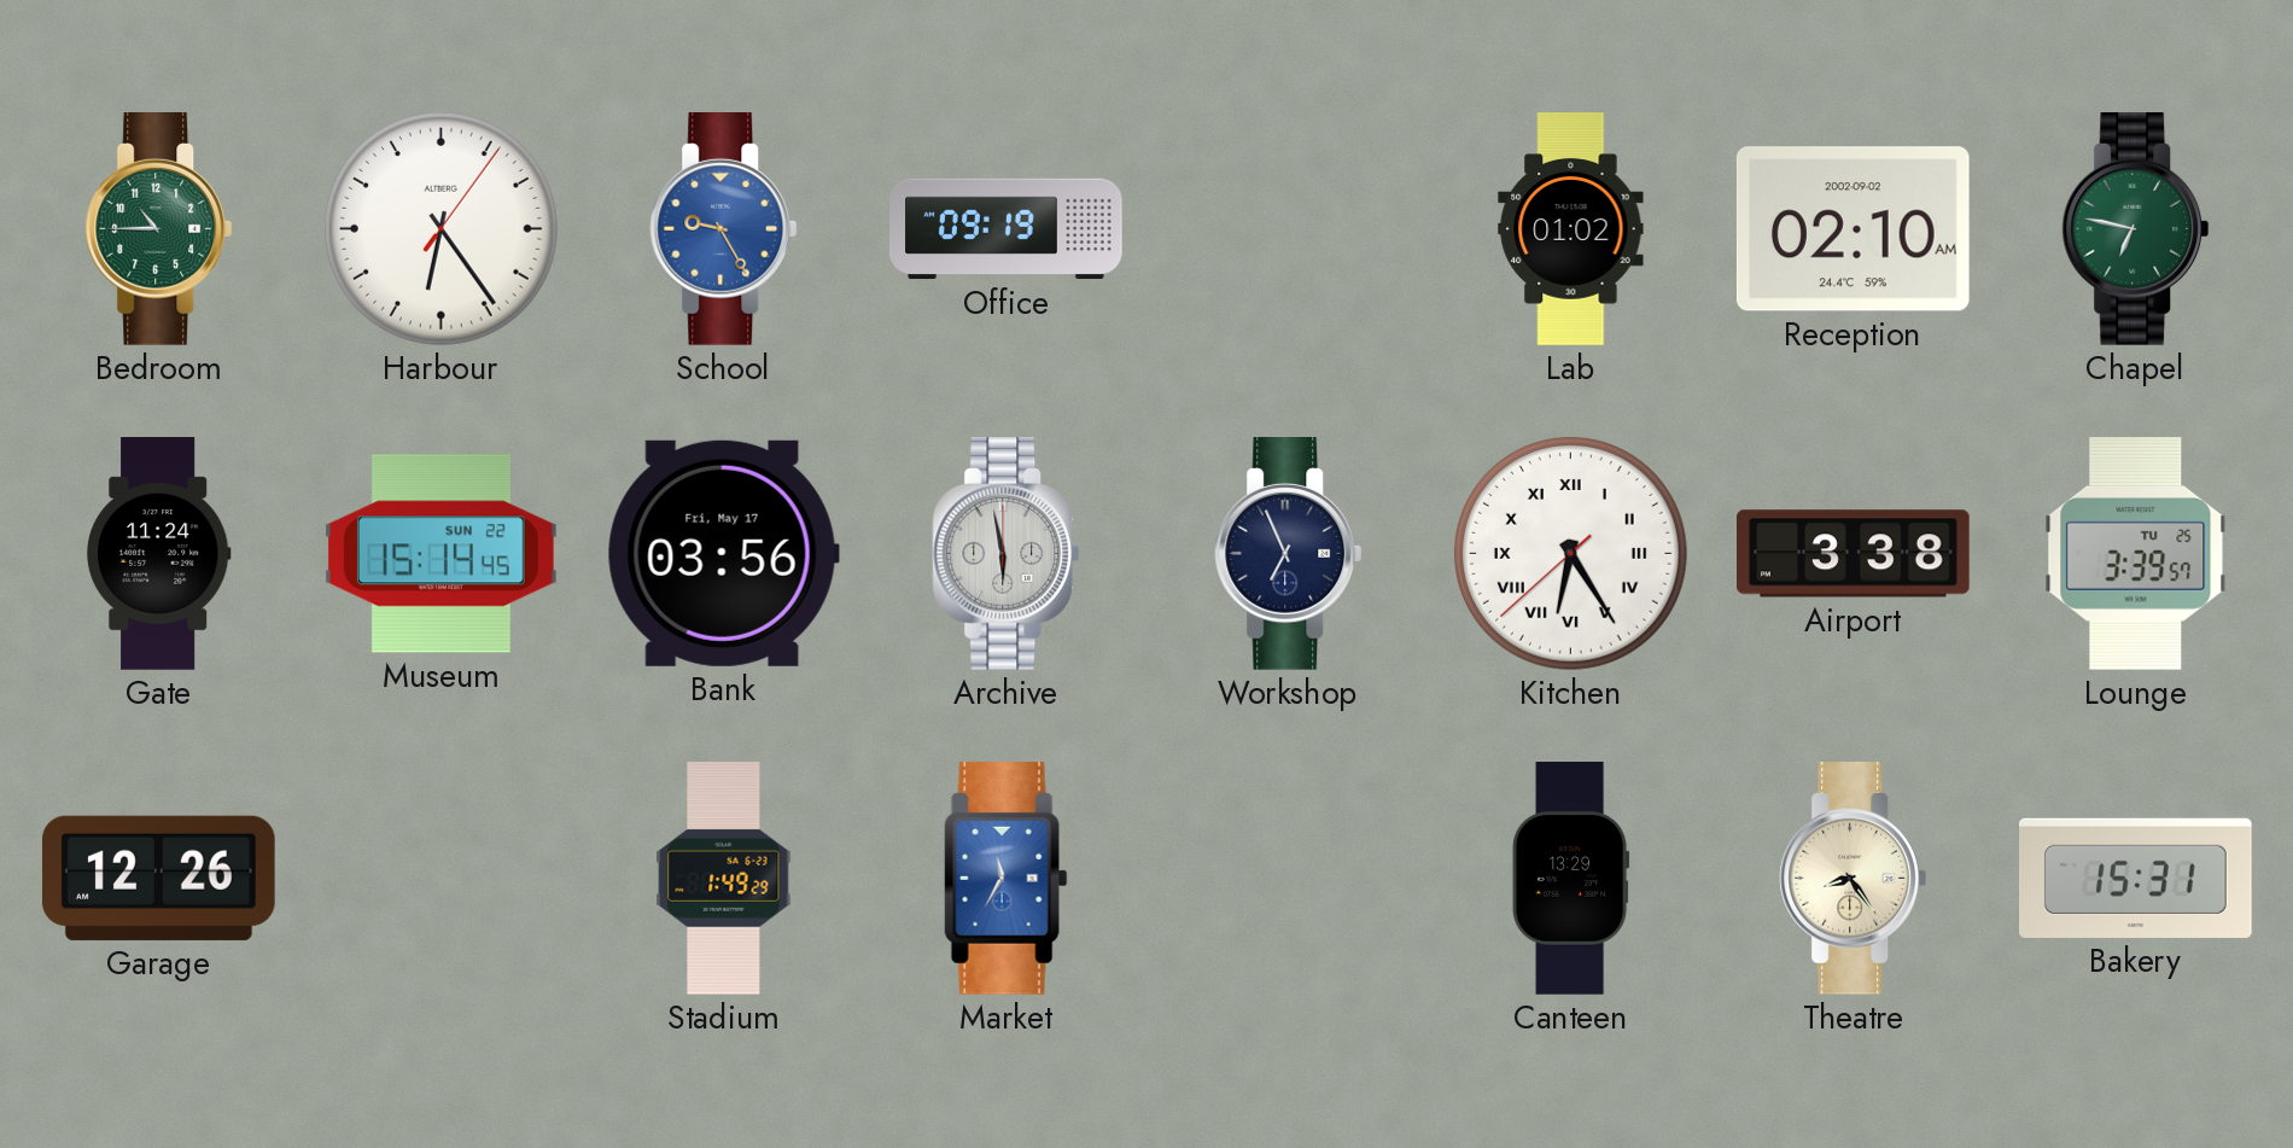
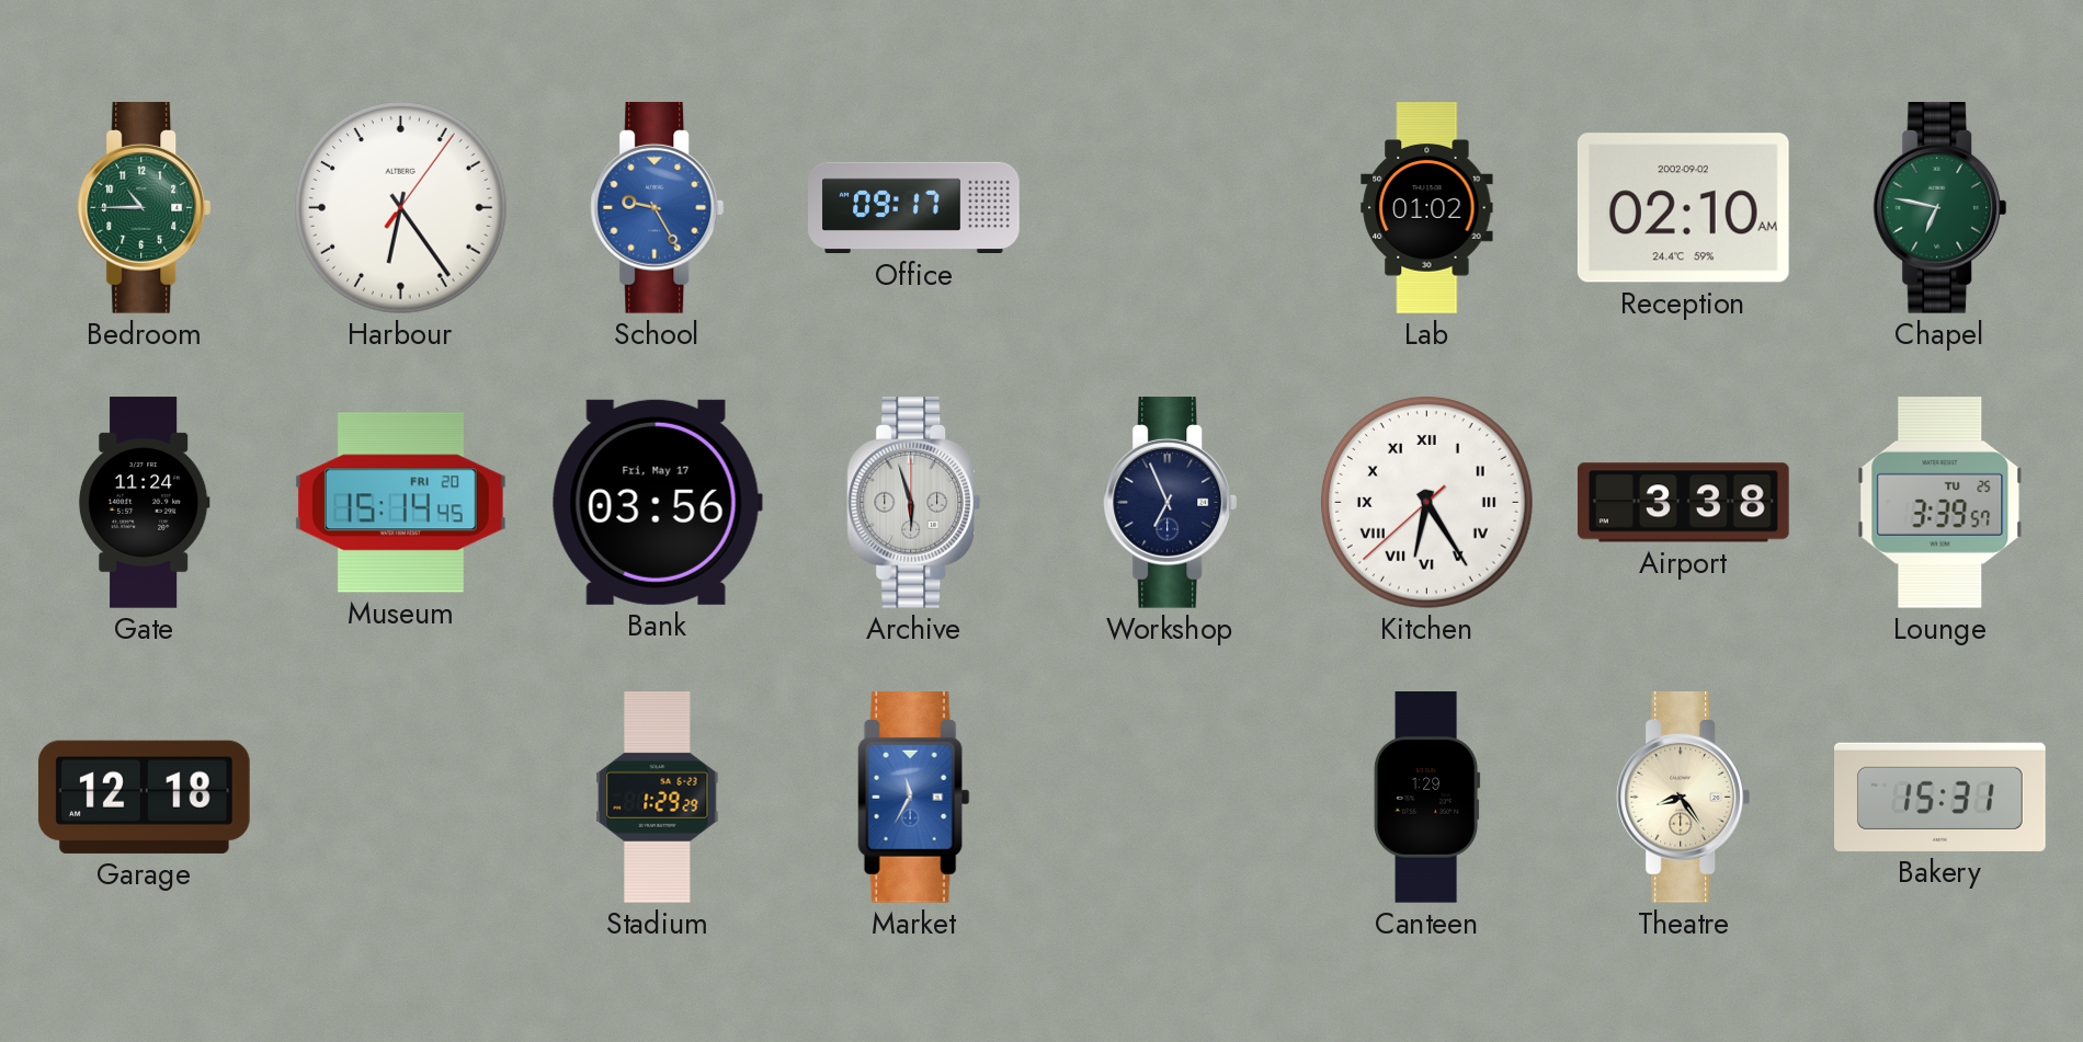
Office: 09:19 -> 09:17 (914, 208)
Museum date: SUN 22 -> FRI 20 (400, 503)
Archive: 5:58 -> 5:57 (914, 503)
Garage: 12:26 -> 12:18 (144, 797)
Stadium: 1:49 -> 1:29 (658, 798)
Canteen: 13:29 -> 1:29 (1426, 798)
